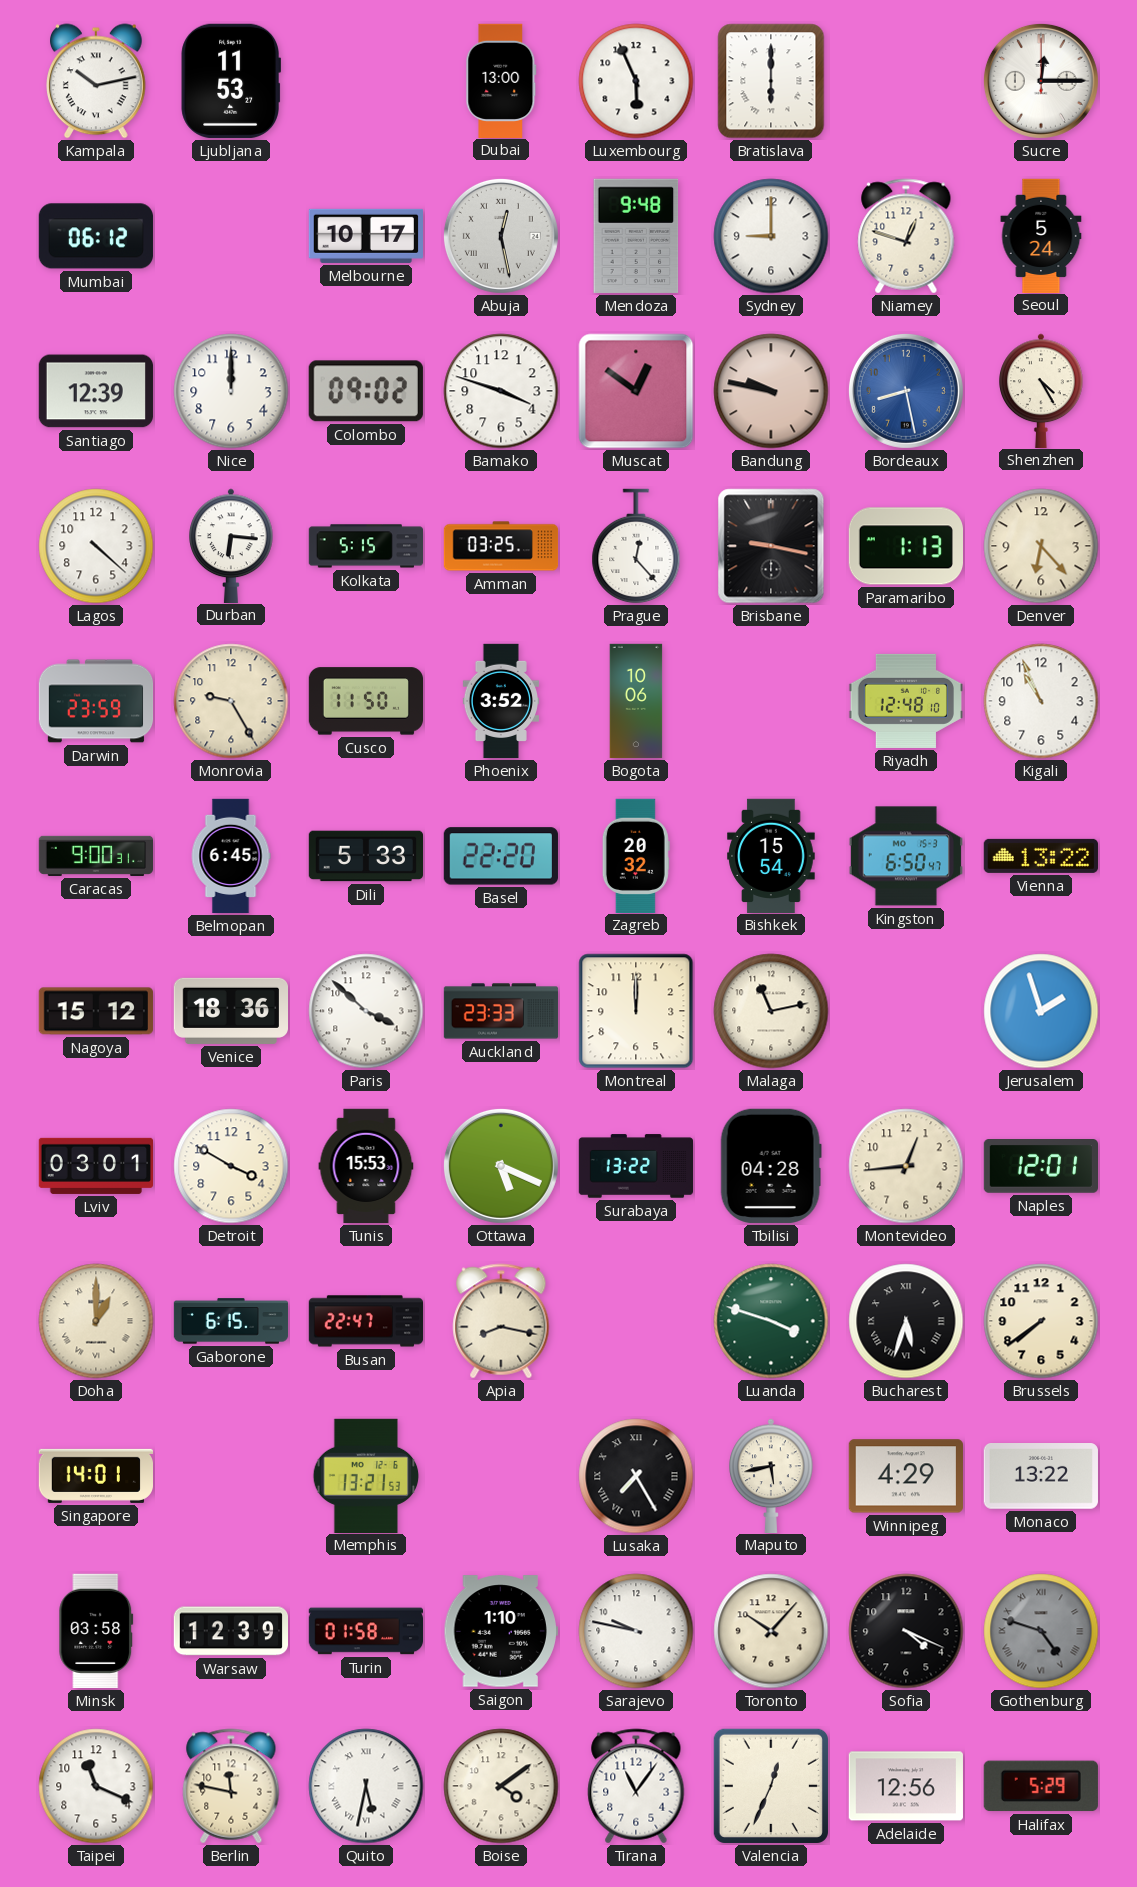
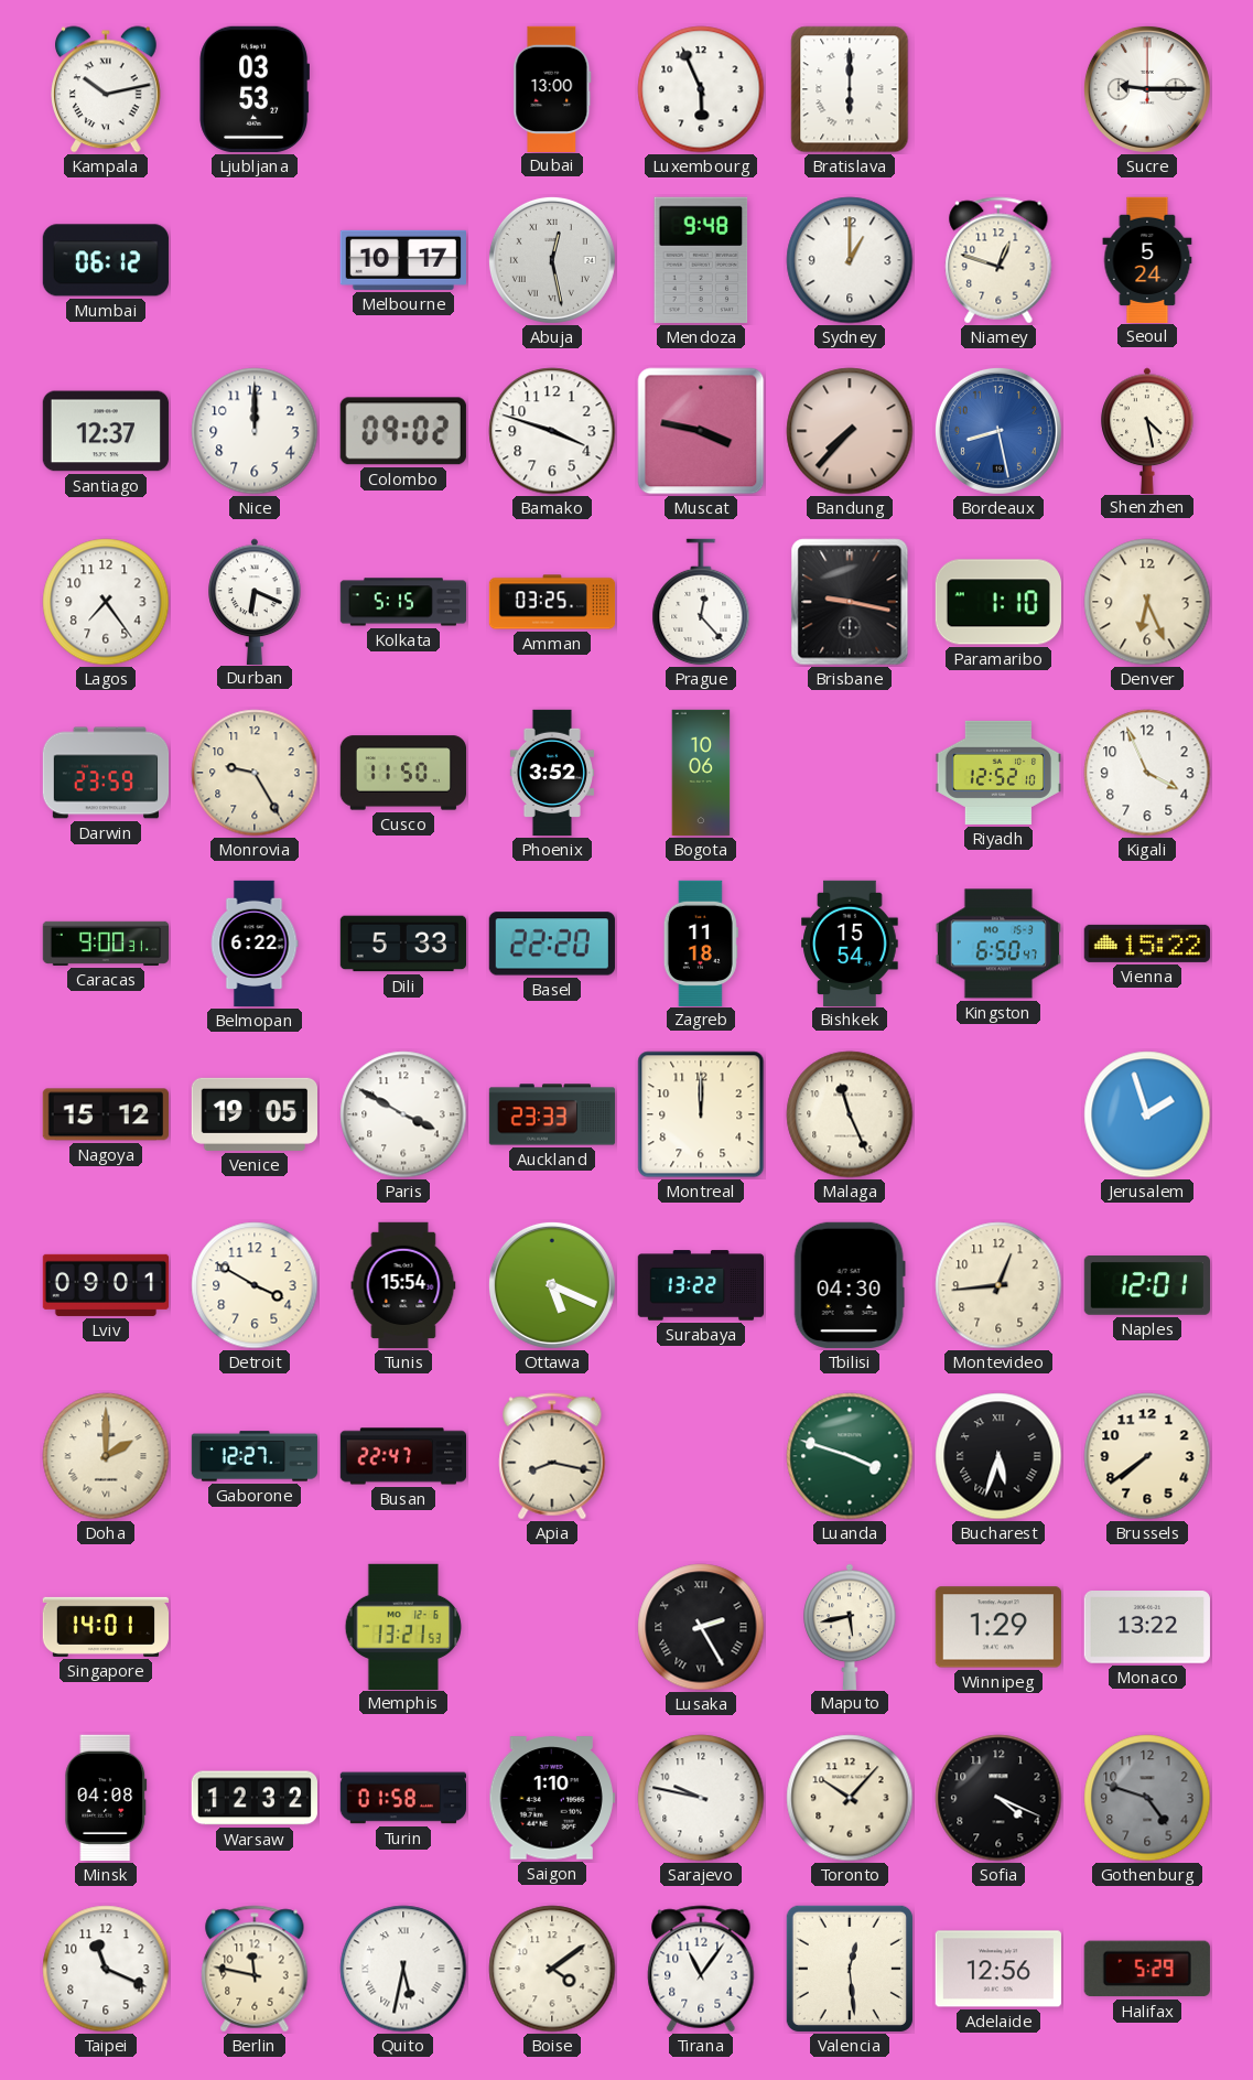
Ljubljana: 11:53 -> 03:53 (253, 89)
Sucre: 12:15 -> 9:15 (1147, 89)
Sydney: 9:00 -> 1:00 (850, 260)
Santiago: 12:39 -> 12:37 (106, 431)
Muscat: 12:51 -> 3:47 (701, 431)
Bandung: 9:47 -> 7:37 (850, 431)
Shenzhen: 4:25 -> 4:28 (1147, 430)
Lagos: 4:22 -> 7:24 (106, 602)
Durban: 6:16 -> 6:19 (255, 601)
Paramaribo: 1:13 -> 1:10 (997, 602)
Denver: 6:23 -> 6:26 (1147, 602)
Riyadh: 12:48 -> 12:52 (997, 773)
Kigali: 10:56 -> 3:56 (1147, 773)
Belmopan: 6:45 -> 6:22 (255, 944)
Zagreb: 20:32 -> 11:18 (701, 942)
Vienna: 13:22 -> 15:22 (1147, 944)
Venice: 18:36 -> 19:05 (253, 1114)
Paris: 3:52 -> 3:50 (403, 1114)
Malaga: 11:13 -> 11:26 (850, 1114)
Lviv: 03:01 -> 09:01 (105, 1285)
Tunis: 15:53 -> 15:54 (403, 1285)
Tbilisi: 04:28 -> 04:30 (850, 1285)
Doha: 1:00 -> 2:00 (106, 1456)
Gaborone: 6:15 -> 12:27 (255, 1456)
Lusaka: 7:25 -> 2:25 (701, 1627)
Winnipeg: 4:29 -> 1:29 (998, 1627)
Minsk: 03:58 -> 04:08 (106, 1798)
Warsaw: 12:39 -> 12:32 (253, 1798)
Gothenburg numerals: Roman -> Arabic (1147, 1798)
Valencia: 12:34 -> 12:29 (850, 1969)
